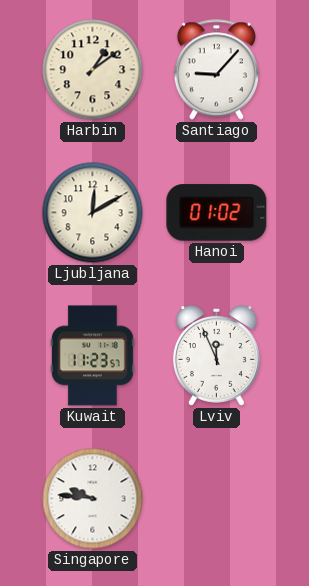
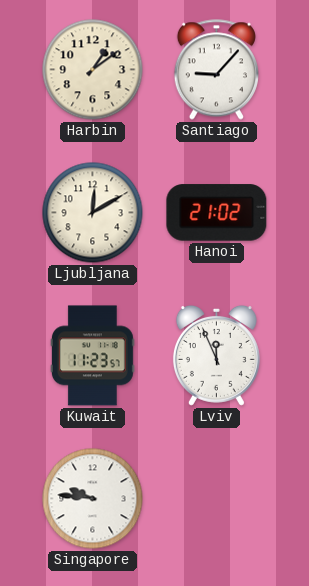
Hanoi: 01:02 -> 21:02 (217, 213)
